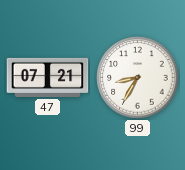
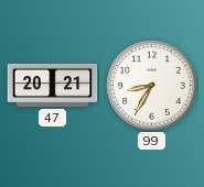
47: 07:21 -> 20:21 (53, 85)
